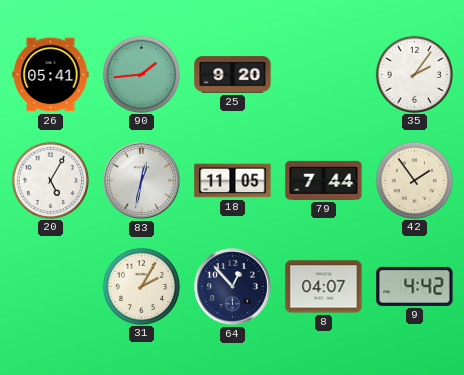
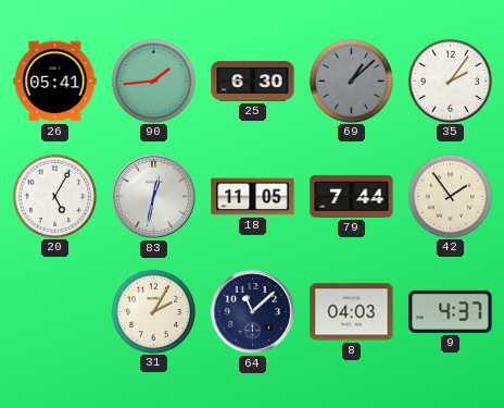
25: 9:20 -> 6:30 (253, 82)
69: none -> 1:08 (351, 81)
64: 12:53 -> 11:08 (252, 311)
8: 04:07 -> 04:03 (352, 312)
9: 4:42 -> 4:37 (451, 311)
